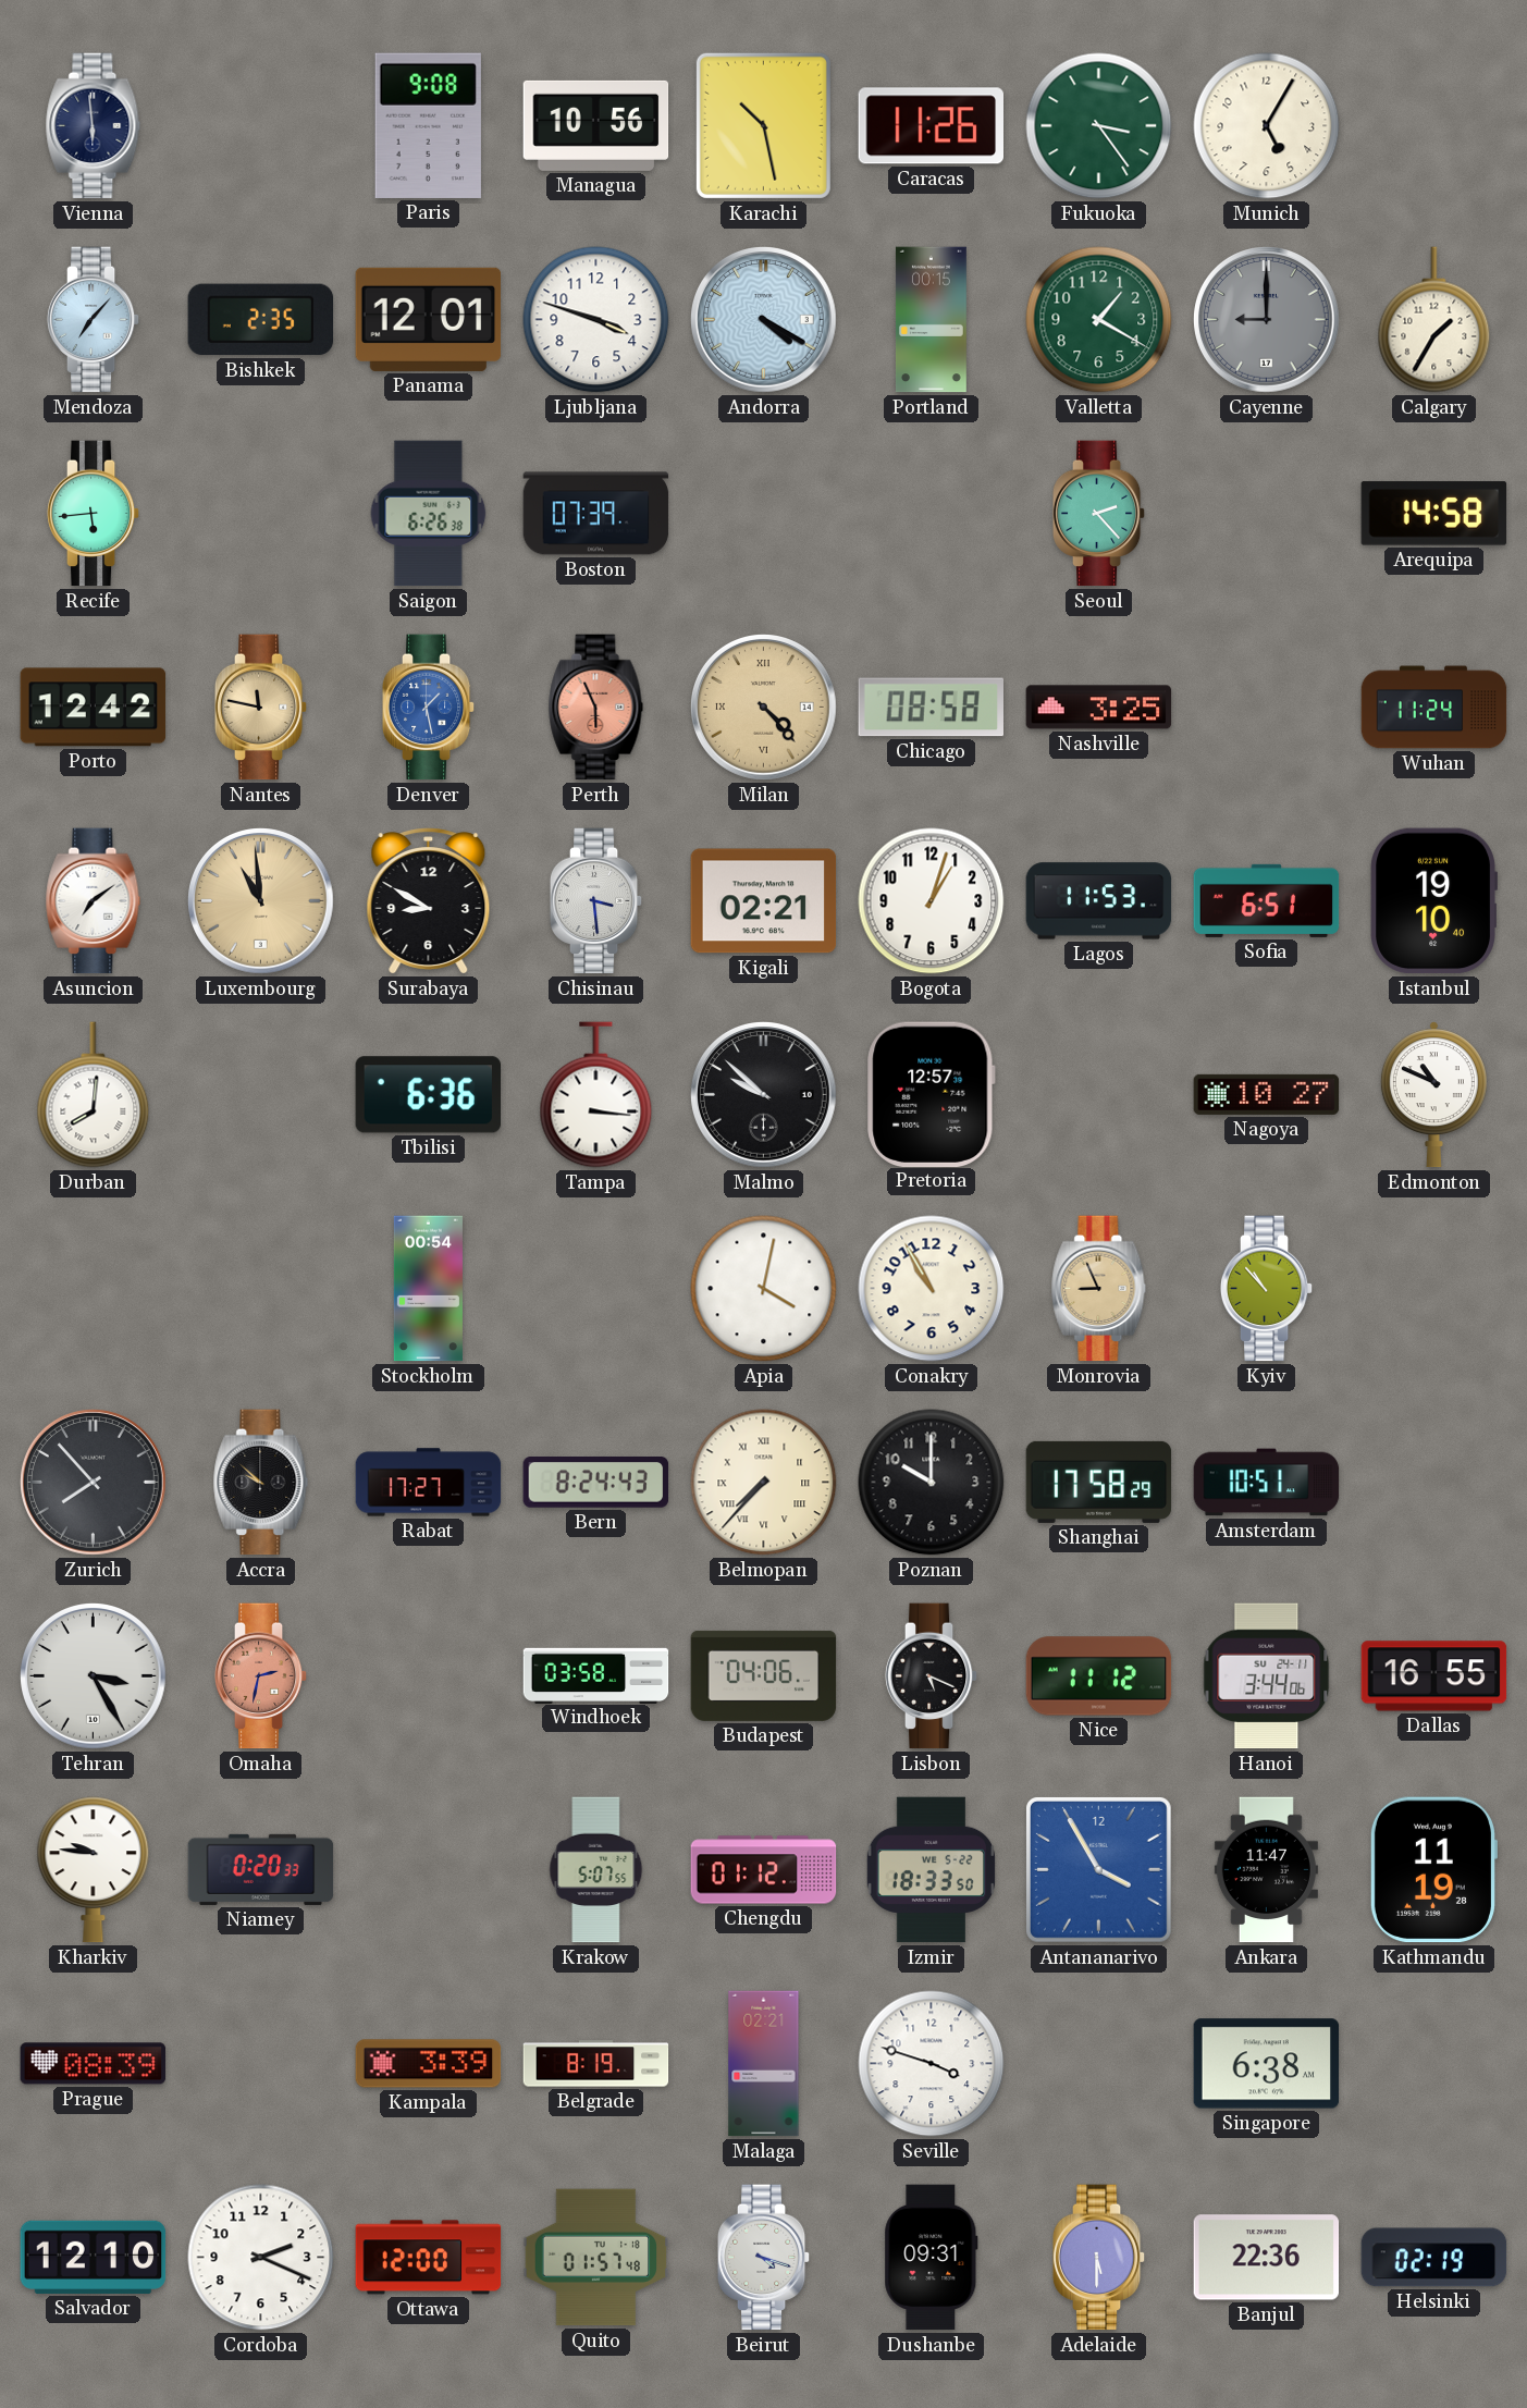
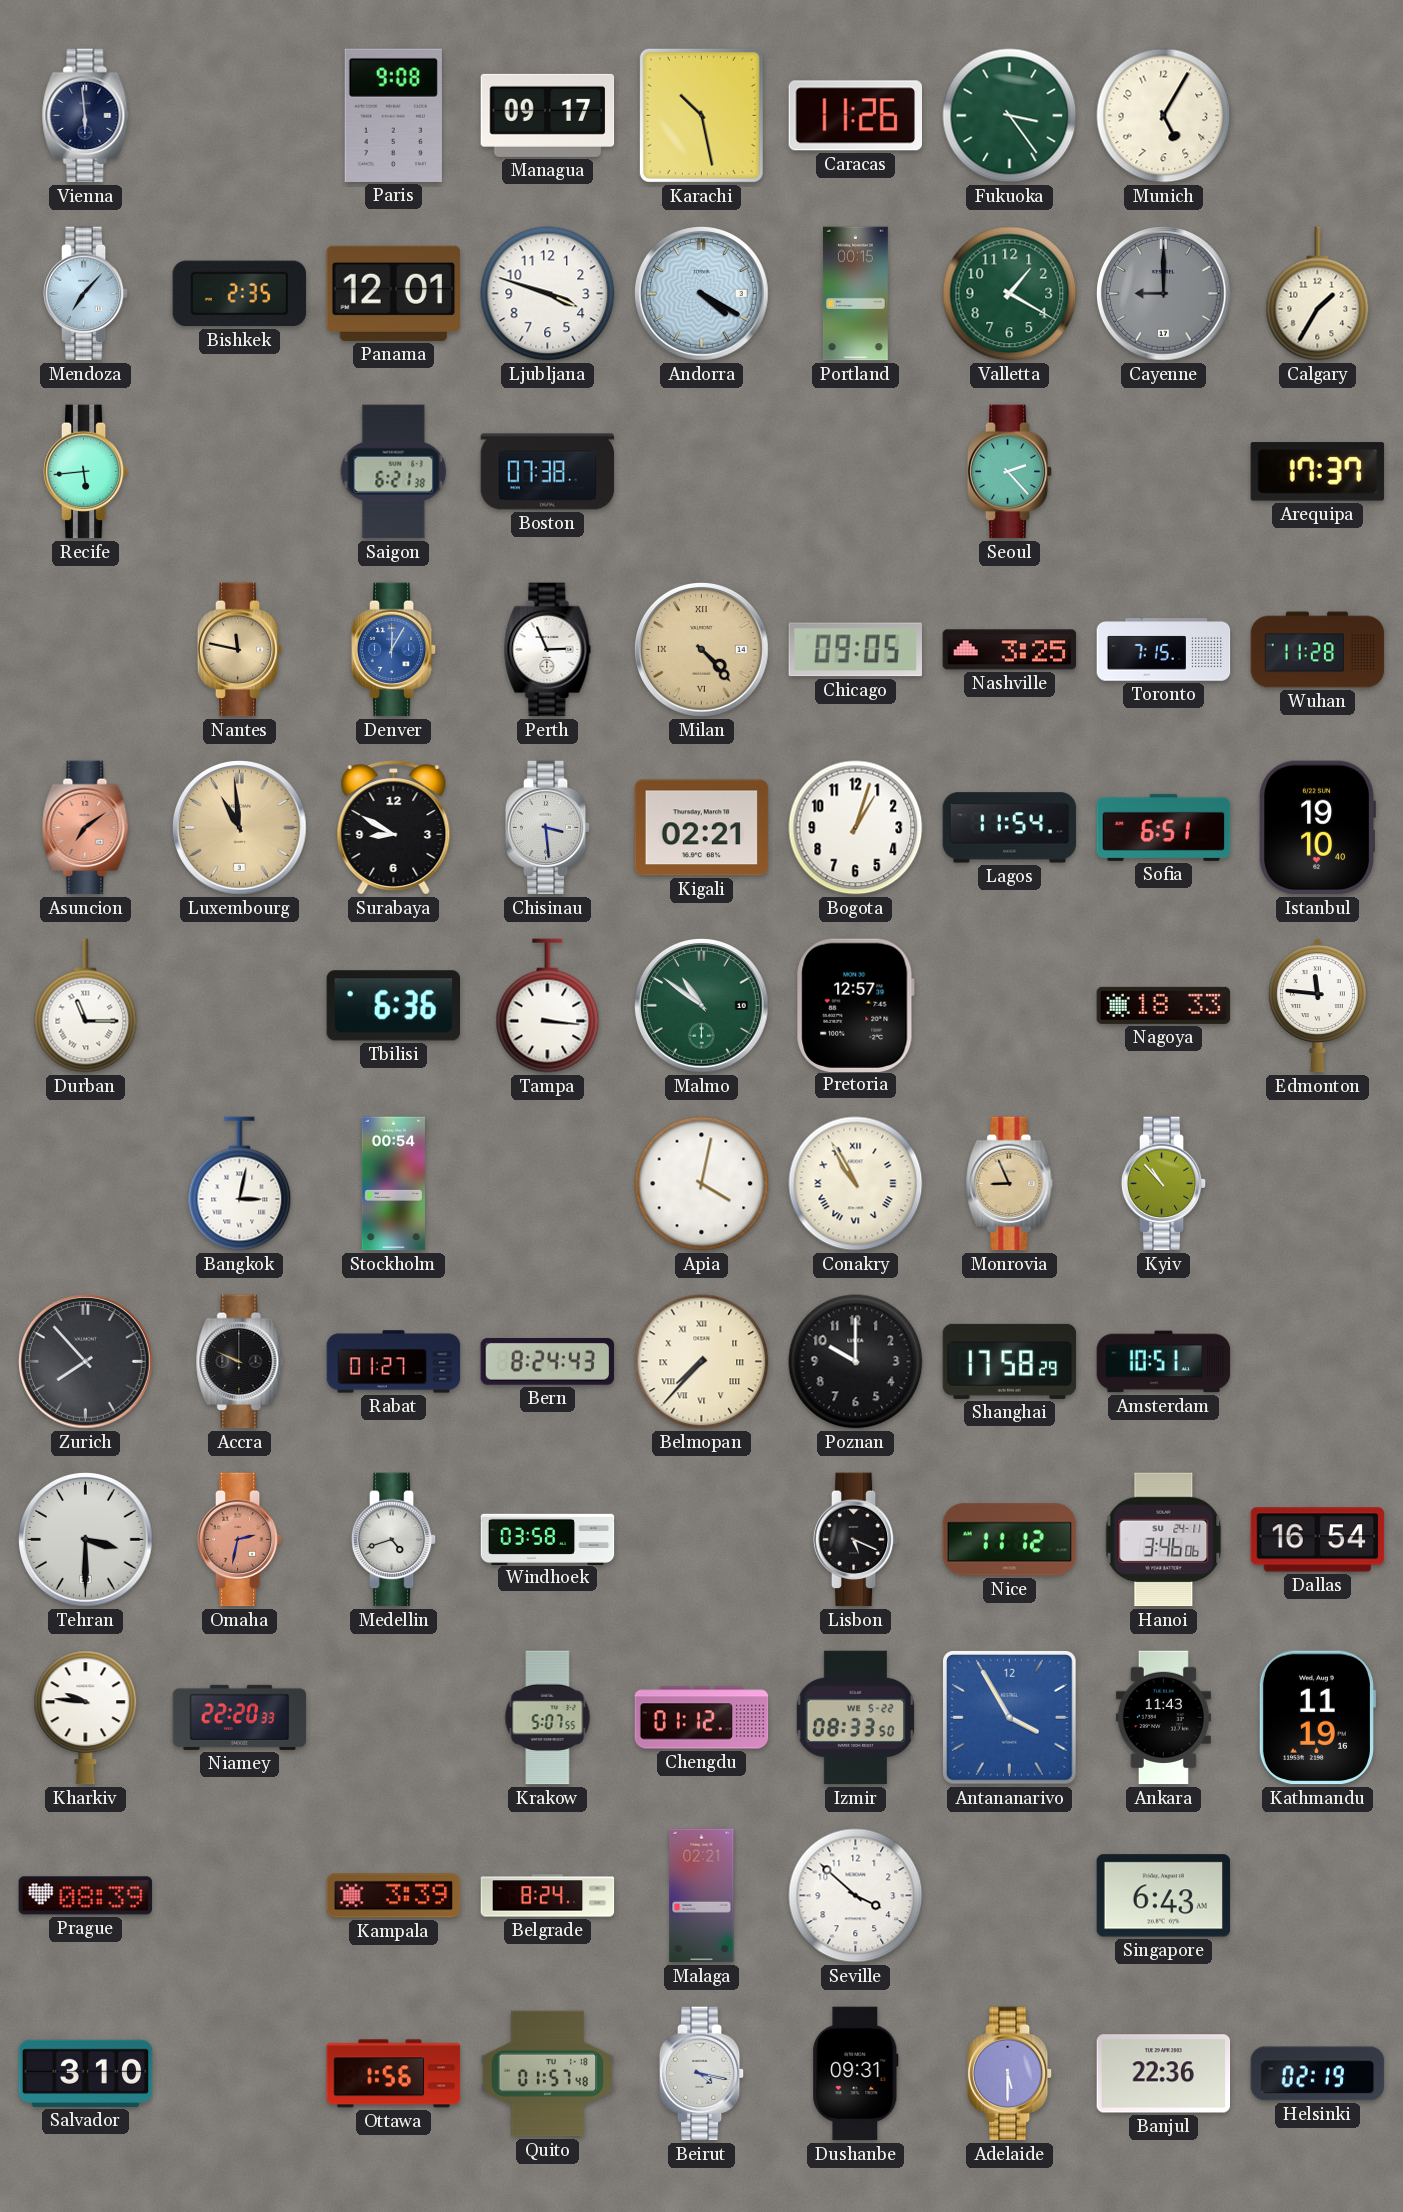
Managua: 10:56 -> 09:17 (548, 115)
Saigon: 6:26 -> 6:21 (394, 472)
Boston: 07:39 -> 07:38 (548, 472)
Arequipa: 14:58 -> 17:37 (1318, 472)
Porto: 12:42 -> none (94, 708)
Denver: 1:28 -> 12:05 (394, 650)
Perth: 5:56 -> 2:56 (548, 650)
Perth dial: salmon -> white (548, 650)
Chicago: 08:58 -> 09:05 (855, 650)
Toronto: none -> 7:15 (1164, 650)
Wuhan: 11:24 -> 11:28 (1318, 650)
Asuncion dial: white -> salmon (86, 828)
Lagos: 11:53 -> 11:54 (1010, 828)
Durban: 8:01 -> 11:15 (86, 1006)
Malmo: 9:52 -> 10:51 (702, 1006)
Malmo dial: black -> green (702, 1006)
Nagoya: 10:27 -> 18:33 (1164, 1005)
Edmonton: 10:49 -> 11:46 (1317, 1006)
Bangkok: none -> 3:02 (240, 1184)
Conakry numerals: Arabic -> Roman (856, 1184)
Accra: 9:52 -> 9:49 (240, 1362)
Rabat: 17:27 -> 01:27 (394, 1362)
Tehran: 3:25 -> 3:30 (86, 1540)
Medellin: none -> 4:42 (394, 1540)
Budapest: 04:06 -> none (764, 1675)
Hanoi: 3:44 -> 3:46 (1164, 1540)
Dallas: 16:55 -> 16:54 (1318, 1540)
Niamey: 0:20 -> 22:20 (240, 1717)
Izmir: 18:33 -> 08:33 (855, 1718)
Ankara: 11:47 -> 11:43 (1163, 1718)
Kathmandu: 11:19:28 -> 11:19:16 (1317, 1718)
Belgrade: 8:19 -> 8:24 (548, 1896)
Seville: 3:48 -> 3:52 (856, 1896)
Singapore: 6:38 -> 6:43 (1164, 1896)
Salvador: 12:10 -> 3:10 (86, 2073)
Cordoba: 2:19 -> none (261, 2258)
Ottawa: 12:00 -> 1:56 (394, 2074)
Beirut: 4:18 -> 4:17 (702, 2074)
